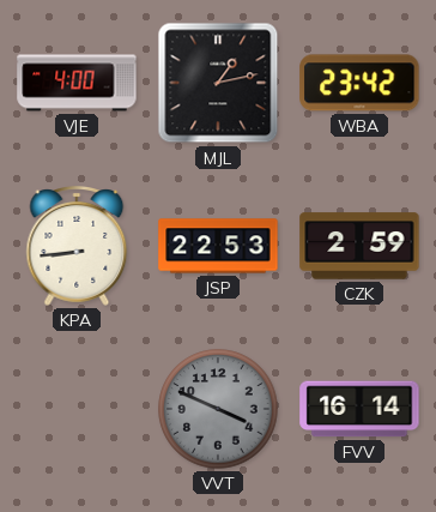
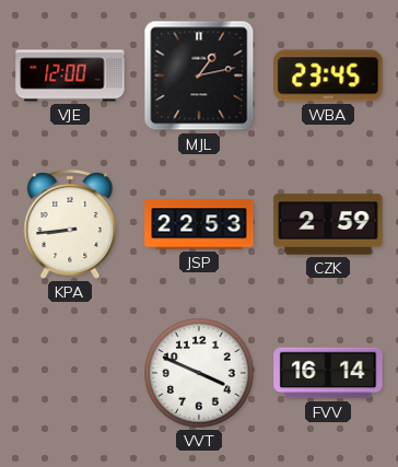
VJE: 4:00 -> 12:00 (70, 75)
WBA: 23:42 -> 23:45 (328, 75)
VVT dial: grey -> white (199, 373)
